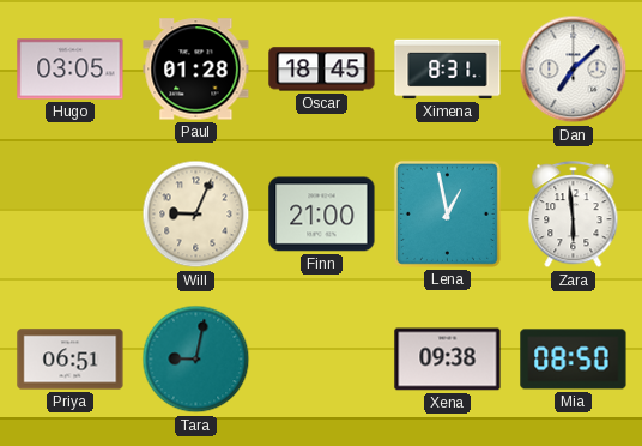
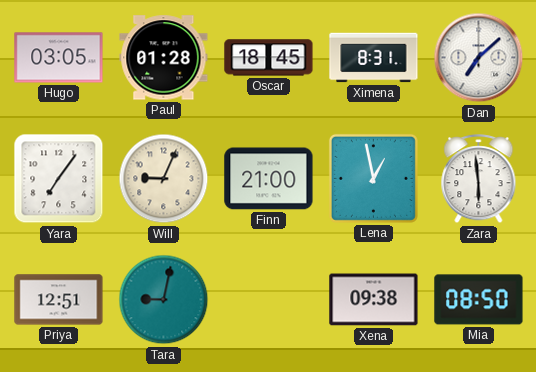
Yara: none -> 7:06 (59, 179)
Priya: 06:51 -> 12:51 (59, 300)
